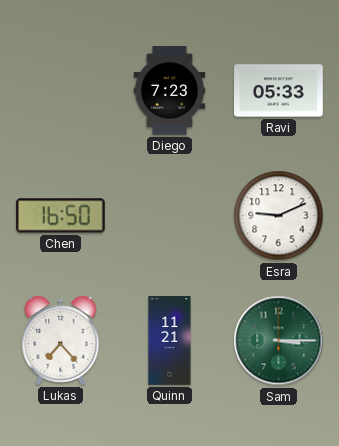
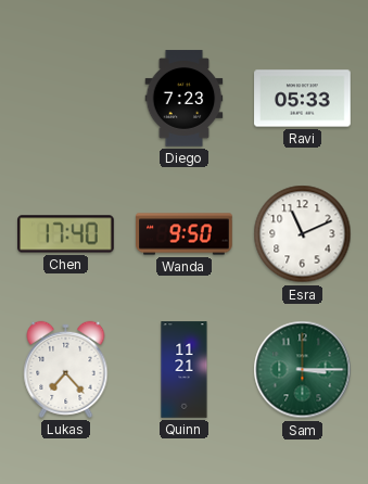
Chen: 16:50 -> 17:40 (66, 234)
Wanda: none -> 9:50 (185, 234)
Esra: 9:11 -> 11:11 (303, 234)
